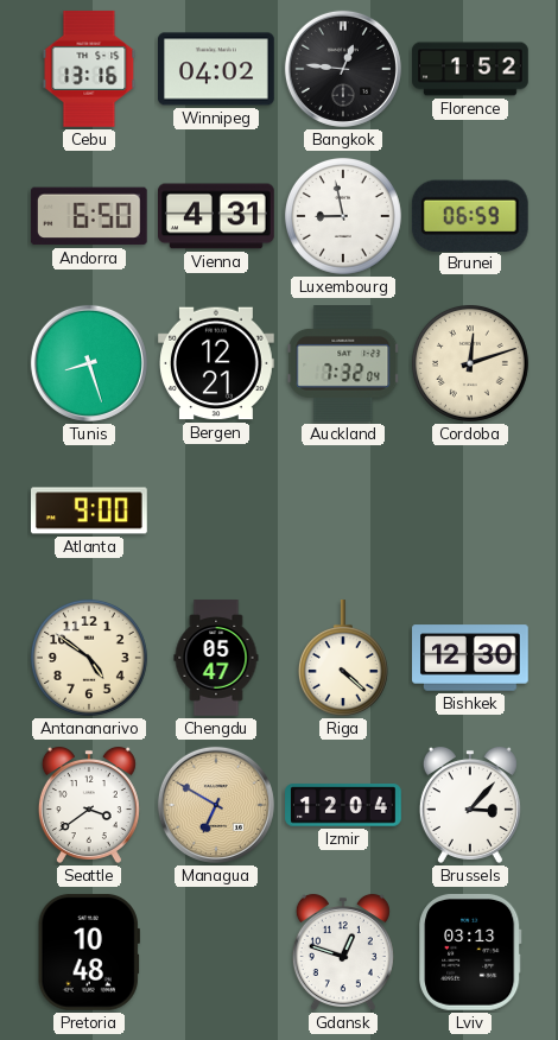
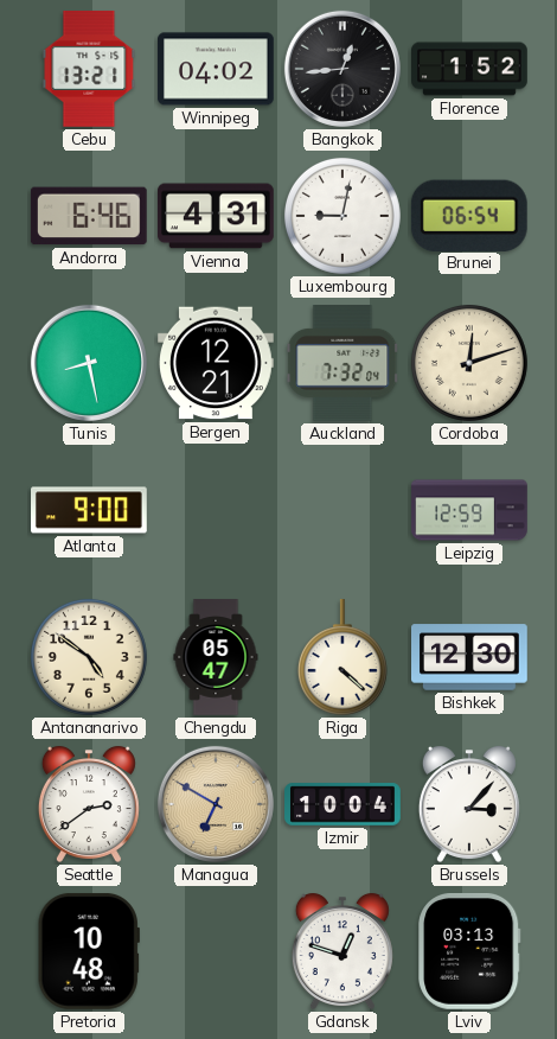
Cebu: 13:16 -> 13:21 (89, 69)
Bangkok: 12:46 -> 12:44 (342, 69)
Andorra: 6:50 -> 6:46 (89, 216)
Luxembourg: 8:58 -> 9:02 (342, 216)
Brunei: 06:59 -> 06:54 (469, 215)
Tunis: 8:27 -> 8:28 (89, 363)
Leipzig: none -> 12:59 (469, 510)
Seattle: 3:39 -> 2:39 (89, 804)
Izmir: 12:04 -> 10:04 (342, 804)
